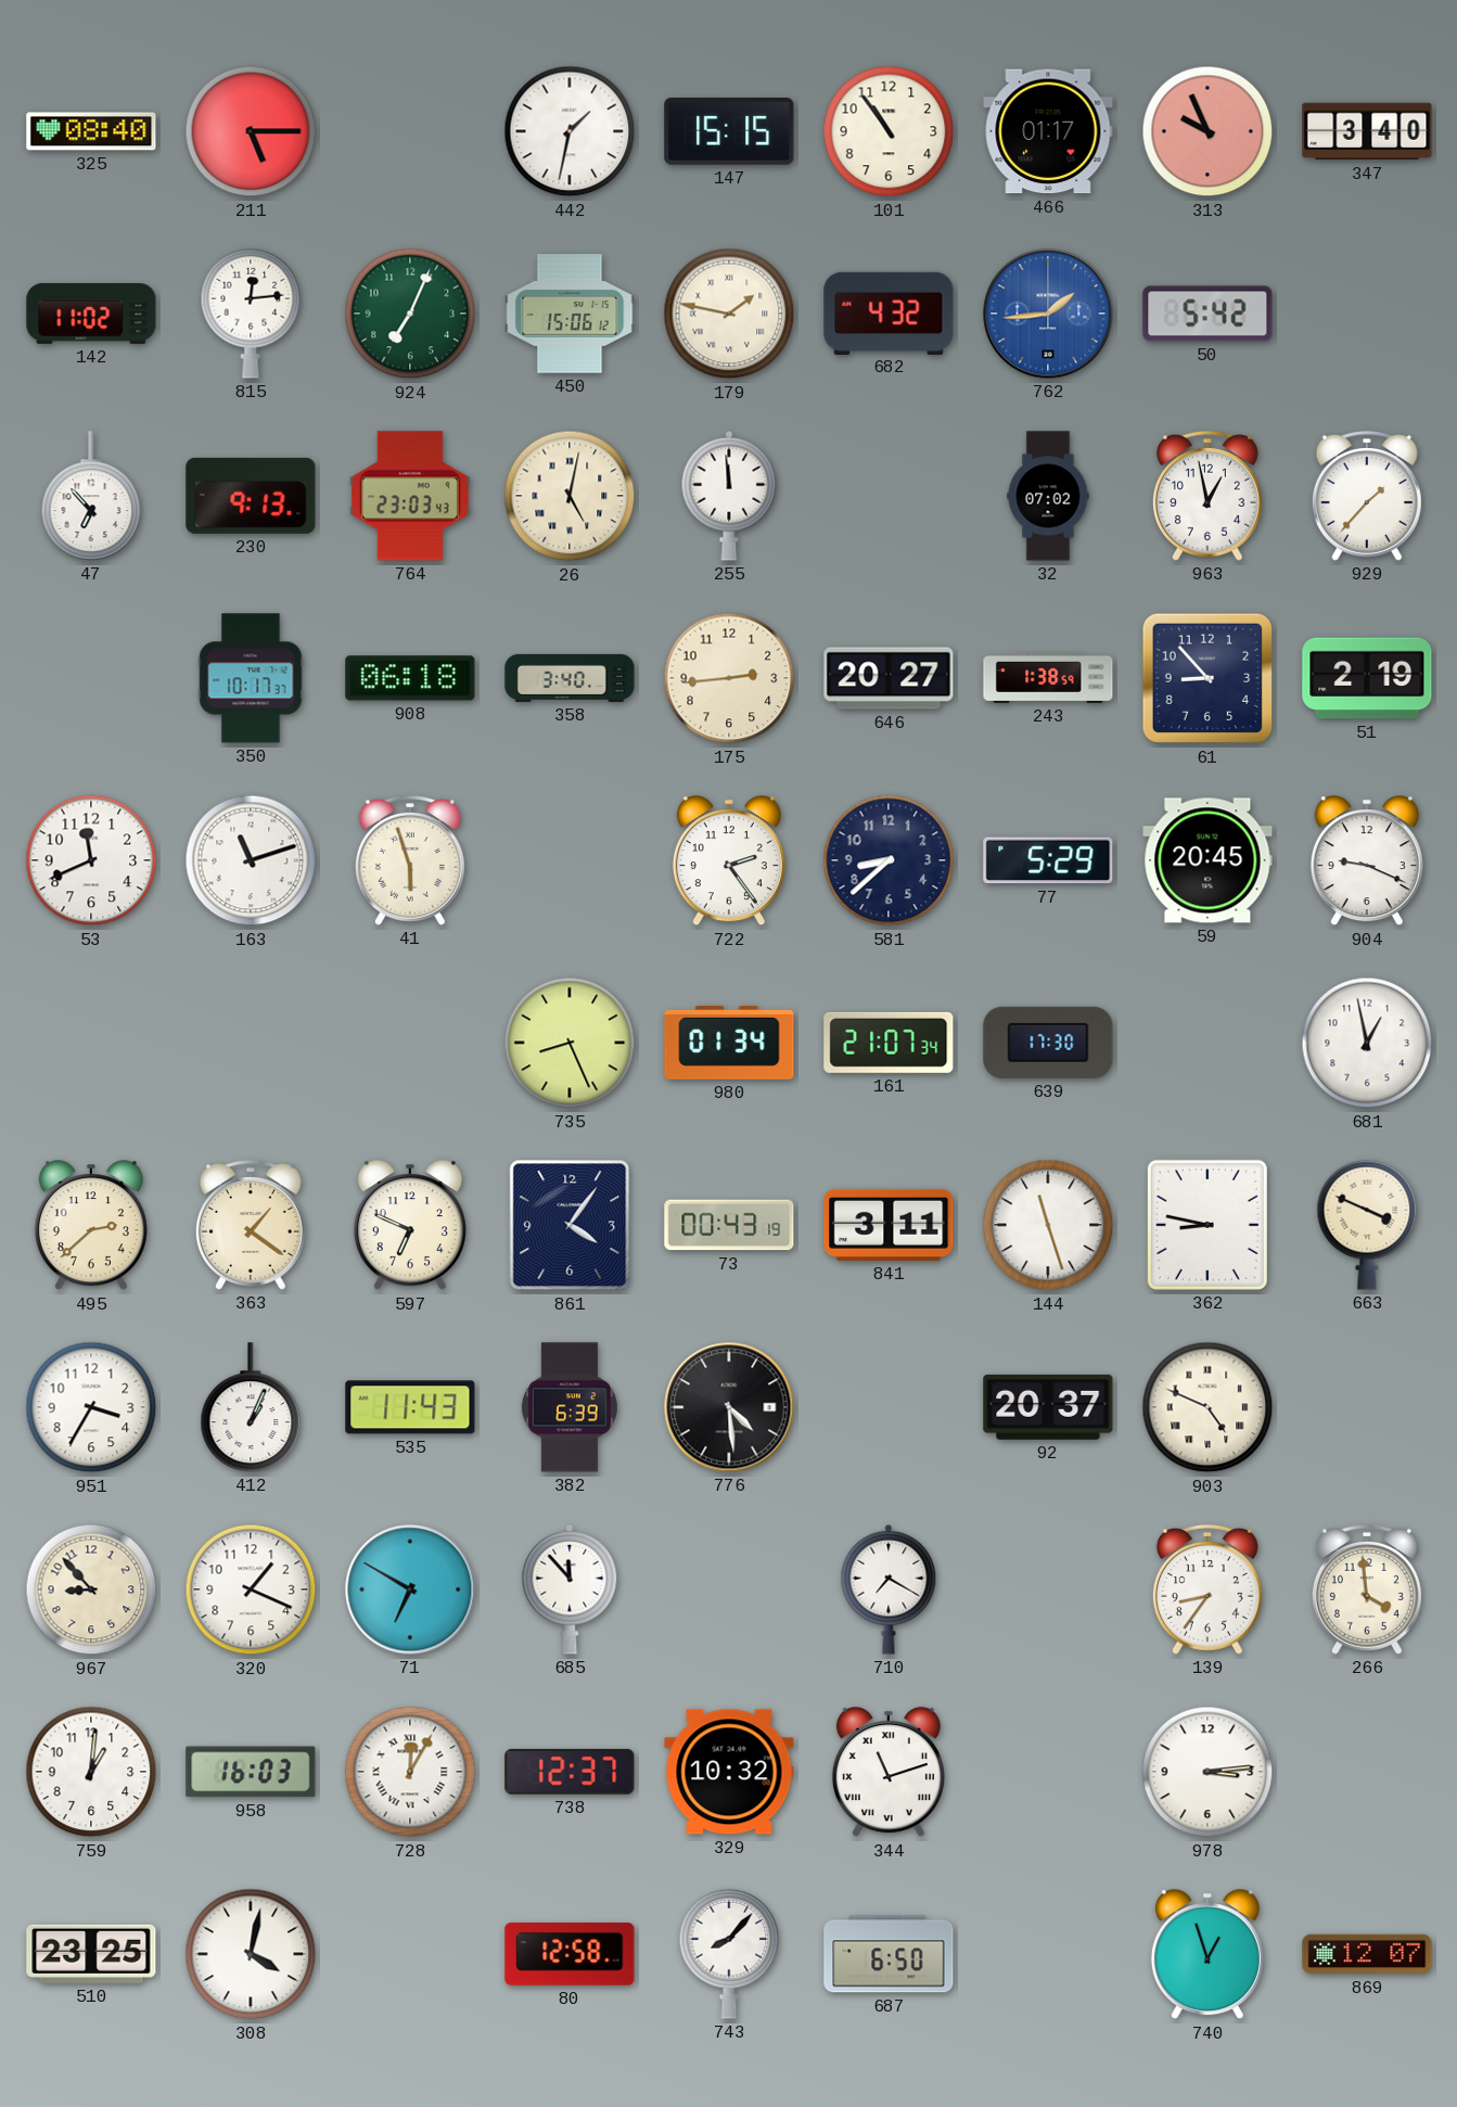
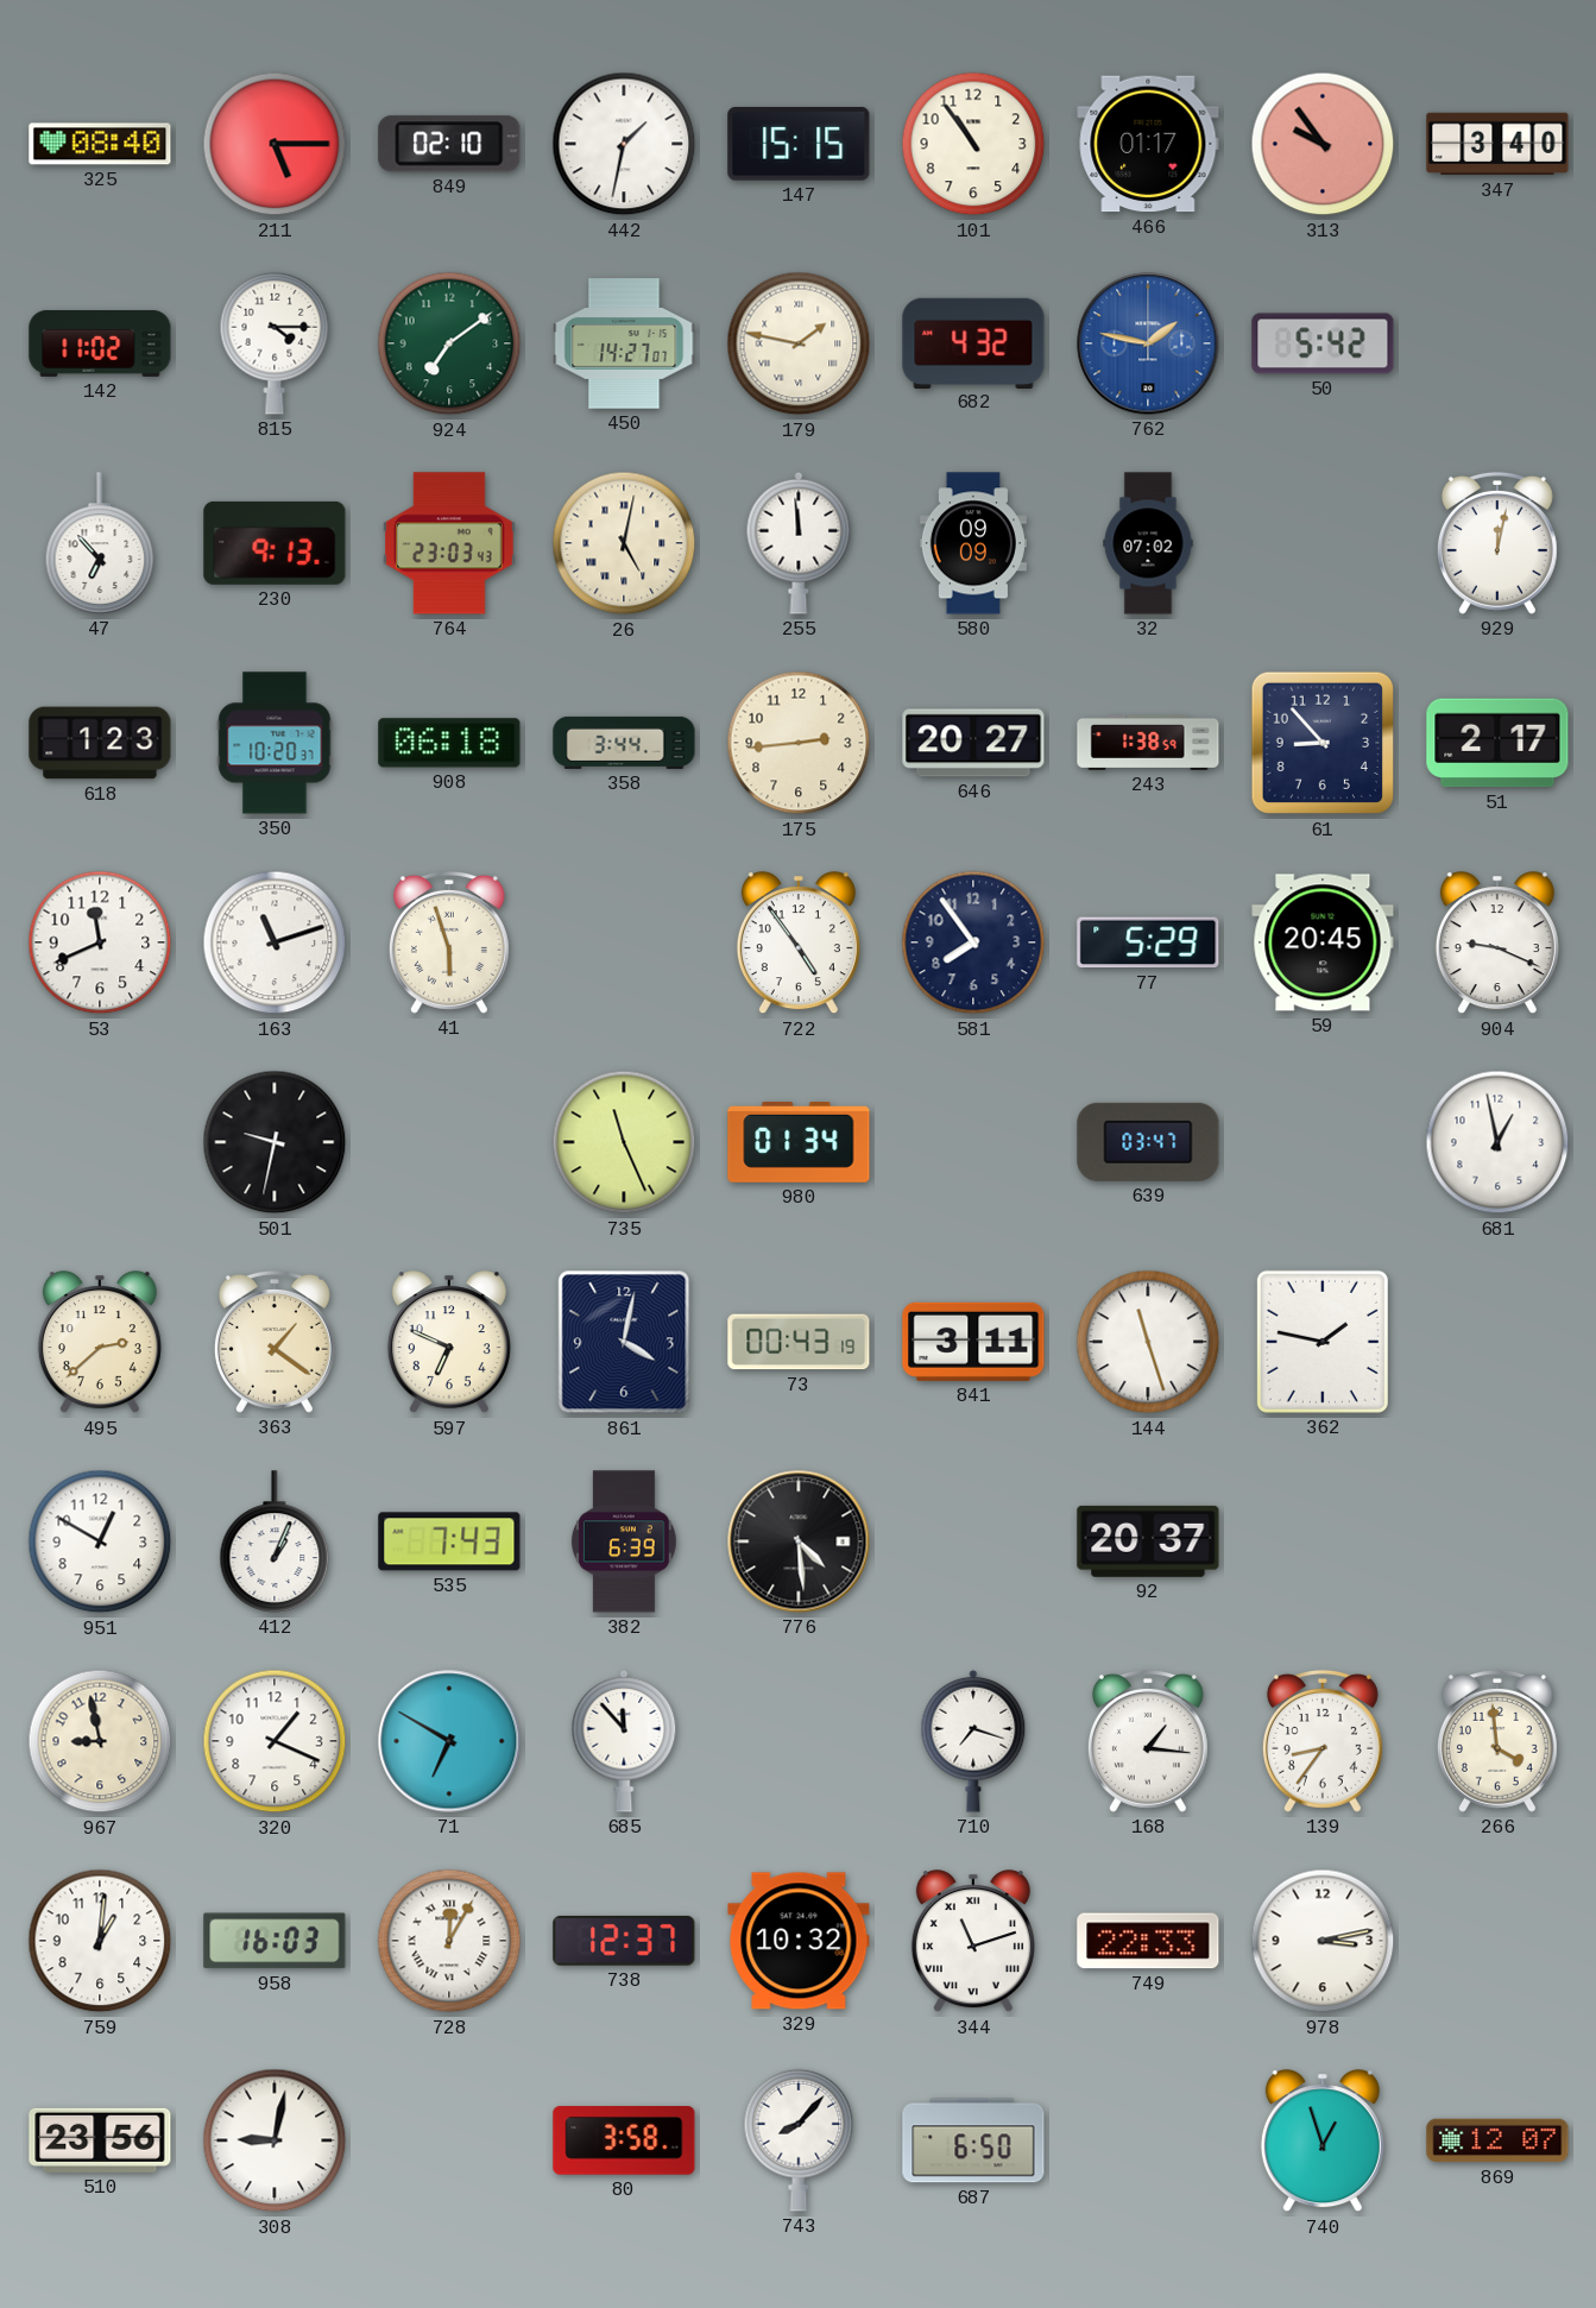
849: none -> 02:10 (449, 144)
313: 9:56 -> 9:54 (1323, 144)
815: 12:14 -> 4:15 (275, 343)
924: 7:04 -> 7:09 (449, 343)
450: 15:06 -> 14:27 (624, 343)
762: 1:44 -> 1:47 (1148, 343)
580: none -> 09:09 (973, 543)
963: 12:58 -> none (1207, 496)
929: 1:37 -> 12:02 (1497, 543)
618: none -> 1:23 (100, 743)
350: 10:17 -> 10:20 (275, 743)
358: 3:40 -> 3:44 (624, 743)
51: 2:19 -> 2:17 (1497, 743)
722: 2:24 -> 4:54 (799, 944)
581: 8:38 -> 7:54 (973, 942)
501: none -> 9:32 (275, 1142)
735: 8:26 -> 11:26 (624, 1142)
161: 21:07 -> none (889, 1043)
639: 17:30 -> 03:47 (1148, 1142)
861: 4:06 -> 4:02 (624, 1342)
362: 8:47 -> 1:47 (1323, 1342)
663: 3:49 -> none (1367, 1225)
951: 3:35 -> 12:50 (100, 1541)
535: 11:43 -> 7:43 (449, 1541)
903: 4:49 -> none (1207, 1407)
967: 8:53 -> 8:58 (100, 1741)
710: 7:20 -> 7:18 (973, 1741)
168: none -> 1:16 (1148, 1741)
749: none -> 22:33 (1148, 1941)
978: 3:14 -> 3:13 (1323, 1941)
510: 23:25 -> 23:56 (100, 2140)
308: 4:02 -> 9:02 (275, 2140)
80: 12:58 -> 3:58 (624, 2140)
